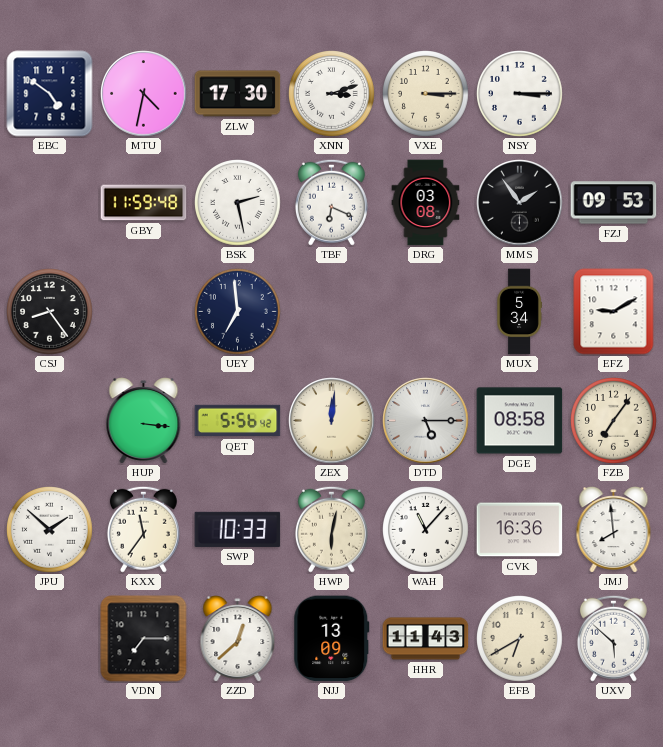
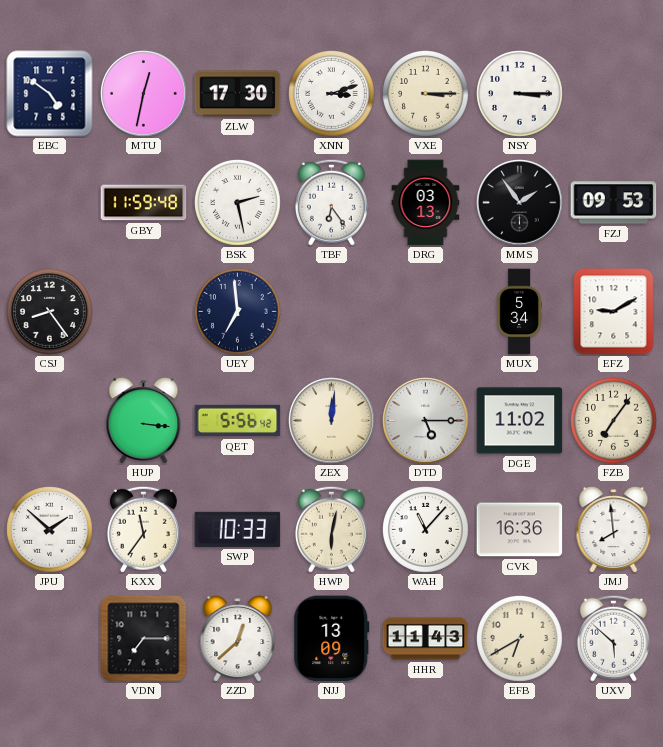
MTU: 4:32 -> 12:32 (144, 94)
TBF: 6:19 -> 6:24 (331, 202)
DRG: 03:08 -> 03:13 (426, 203)
DGE: 08:58 -> 11:02 (520, 421)
